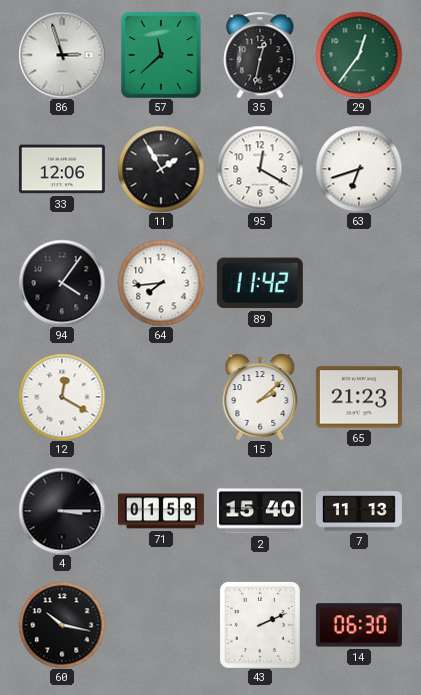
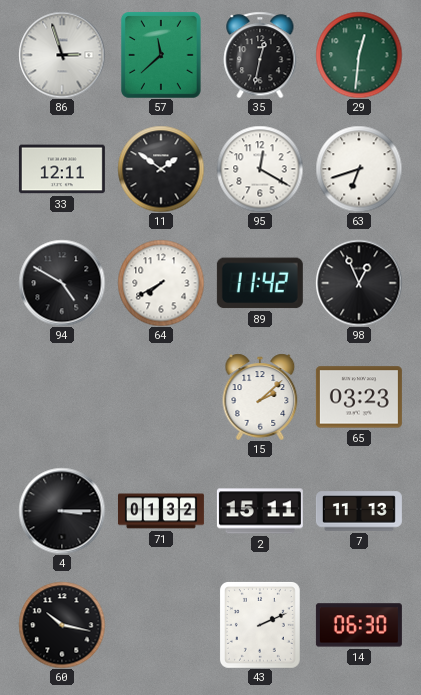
29: 12:36 -> 12:31 (359, 55)
33: 12:06 -> 12:11 (62, 169)
11: 1:55 -> 1:51 (161, 169)
94: 4:06 -> 4:50 (62, 283)
64: 7:44 -> 7:40 (161, 283)
98: none -> 12:56 (359, 283)
12: 12:20 -> none (62, 397)
65: 21:23 -> 03:23 (359, 397)
71: 01:58 -> 01:32 (161, 511)
2: 15:40 -> 15:11 (260, 511)
